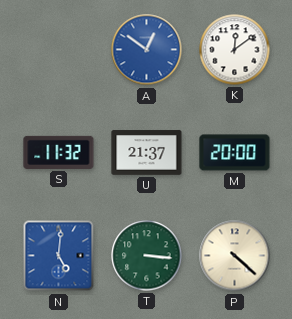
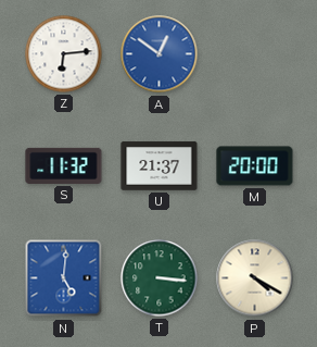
Z: none -> 6:14 (64, 54)
K: 12:09 -> none (235, 50)
P: 4:22 -> 4:20 (255, 278)
